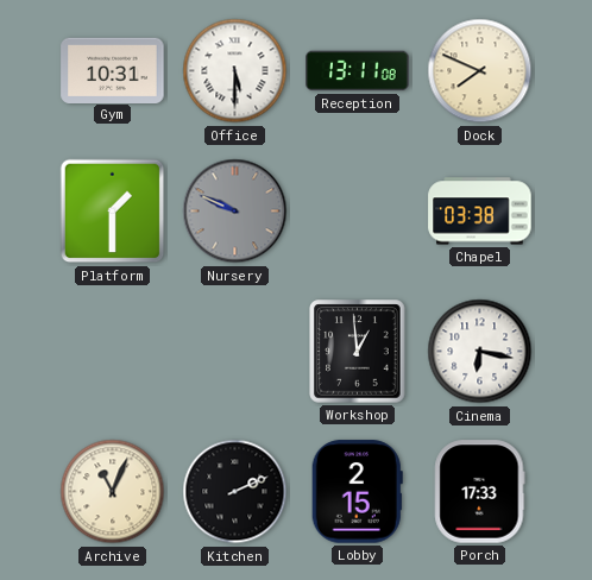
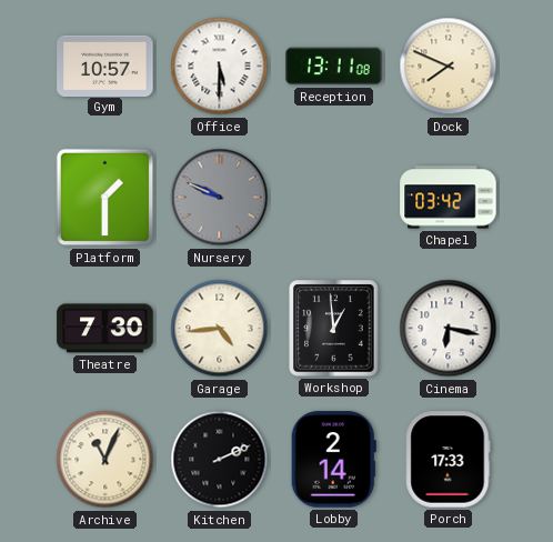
Gym: 10:31 -> 10:57 (105, 66)
Chapel: 03:38 -> 03:42 (449, 198)
Theatre: none -> 7:30 (105, 329)
Garage: none -> 4:44 (220, 329)
Lobby: 2:15 -> 2:14 (333, 460)
